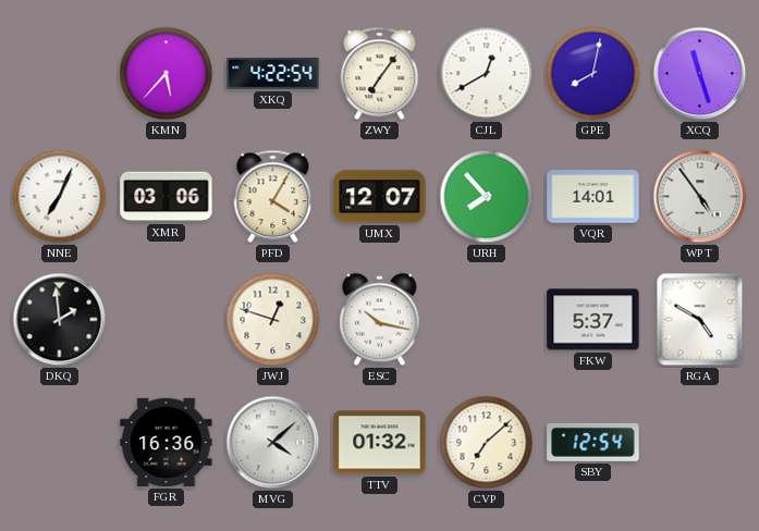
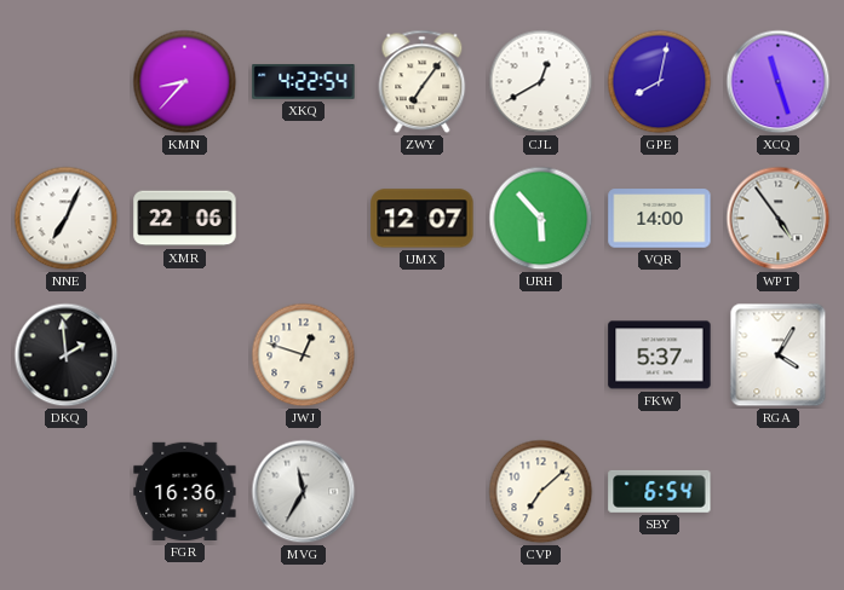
KMN: 5:37 -> 8:37 (185, 82)
XMR: 03:06 -> 22:06 (185, 219)
PFD: 4:05 -> none (273, 197)
URH: 7:53 -> 5:53 (541, 219)
VQR: 14:01 -> 14:00 (660, 219)
ESC: 10:17 -> none (380, 320)
RGA: 4:50 -> 4:05 (779, 355)
MVG: 4:08 -> 11:35 (304, 492)
TTV: 01:32 -> none (380, 443)
SBY: 12:54 -> 6:54 (660, 491)
